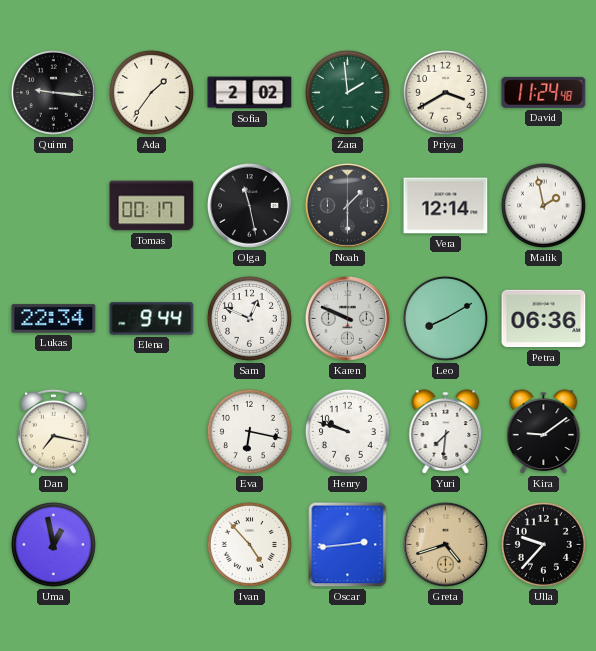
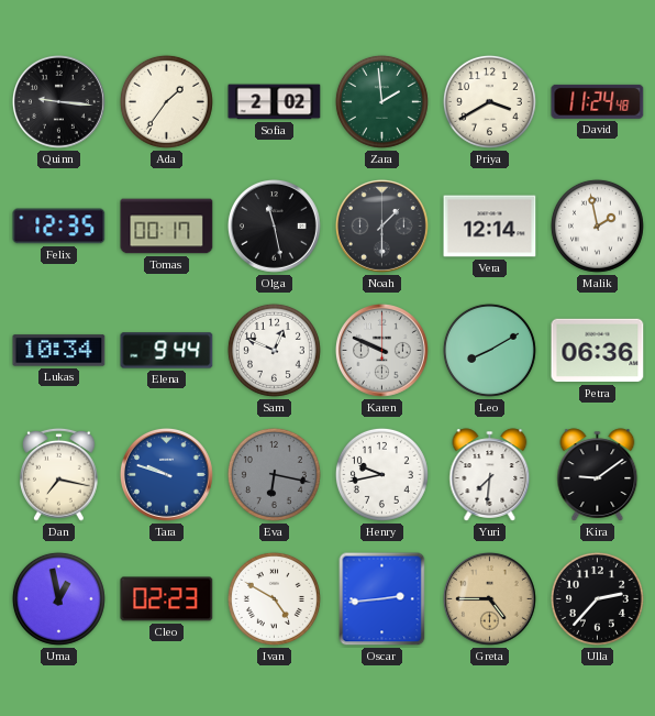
Felix: none -> 12:35 (59, 227)
Lukas: 22:34 -> 10:34 (59, 351)
Tara: none -> 9:48 (167, 475)
Eva dial: white -> grey (274, 474)
Henry: 9:48 -> 9:43 (381, 474)
Cleo: none -> 02:23 (167, 599)
Ivan: 4:53 -> 4:50 (274, 598)
Greta: 4:42 -> 4:45 (490, 599)
Ulla: 9:37 -> 2:37 (597, 598)
